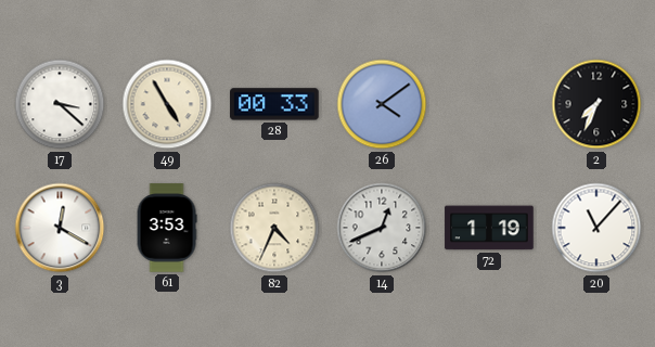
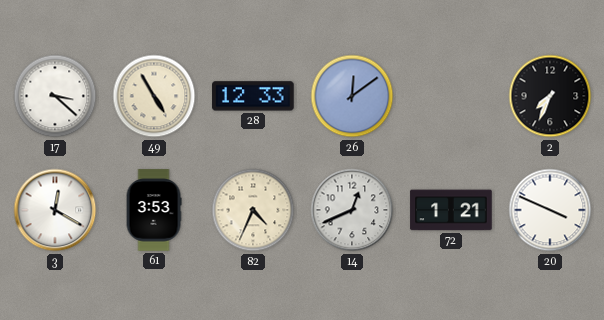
28: 00:33 -> 12:33 (253, 96)
26: 4:09 -> 12:09 (352, 96)
72: 1:19 -> 1:21 (451, 210)
20: 11:07 -> 3:49 (550, 210)
